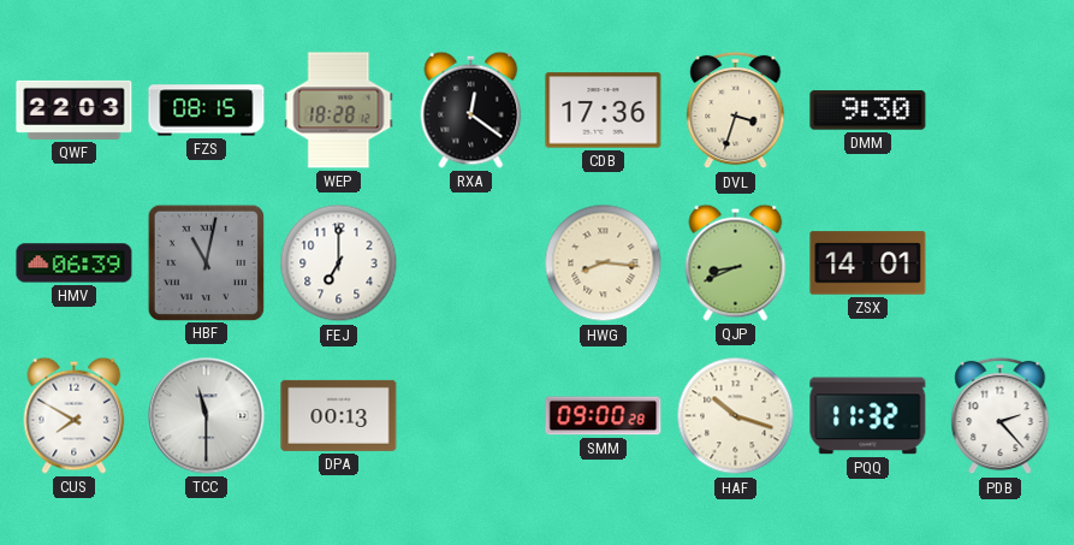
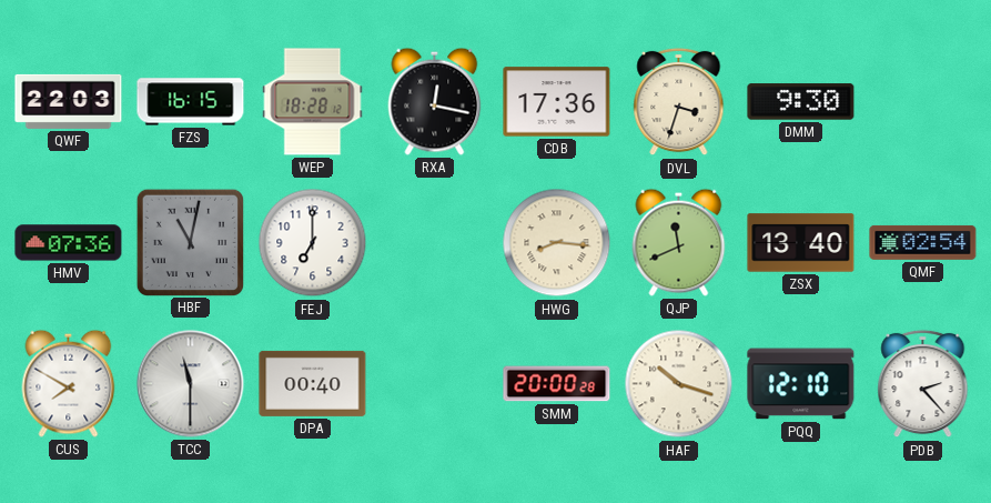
FZS: 08:15 -> 16:15 (191, 102)
RXA: 12:21 -> 12:17 (435, 101)
HMV: 06:39 -> 07:36 (69, 243)
QJP: 8:41 -> 11:41 (679, 242)
ZSX: 14:01 -> 13:40 (801, 243)
QMF: none -> 02:54 (923, 242)
DPA: 00:13 -> 00:40 (313, 383)
SMM: 09:00 -> 20:00 (557, 384)
PQQ: 11:32 -> 12:10 (801, 384)
